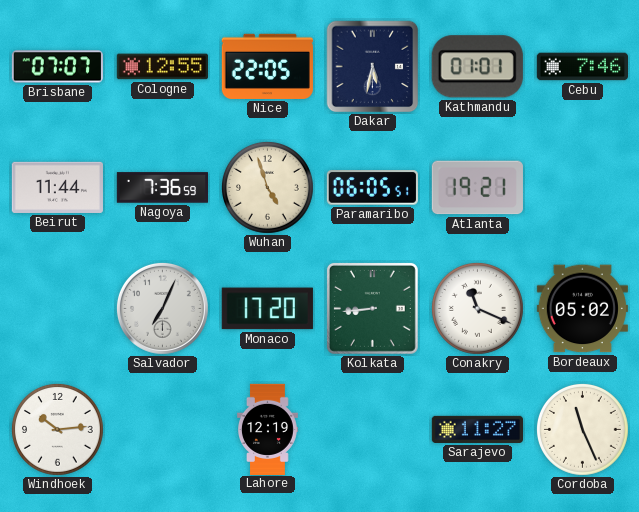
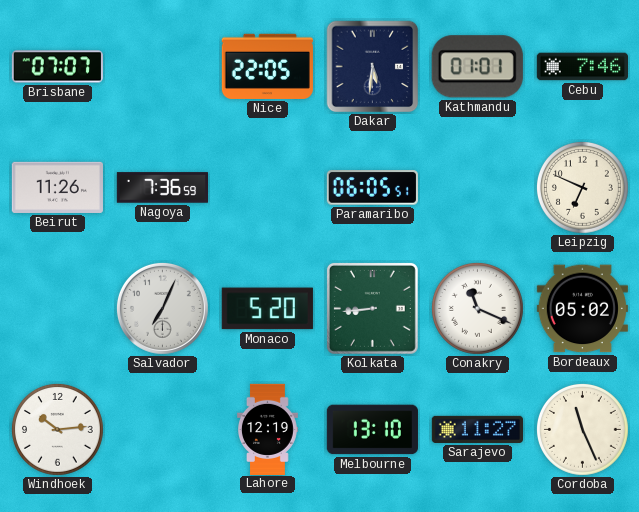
Cologne: 12:55 -> none (162, 67)
Dakar: 5:32 -> 5:31 (373, 67)
Beirut: 11:44 -> 11:26 (57, 187)
Wuhan: 4:57 -> none (267, 187)
Atlanta: 19:21 -> none (477, 188)
Leipzig: none -> 6:49 (582, 187)
Monaco: 17:20 -> 5:20 (267, 309)
Melbourne: none -> 13:10 (372, 430)
